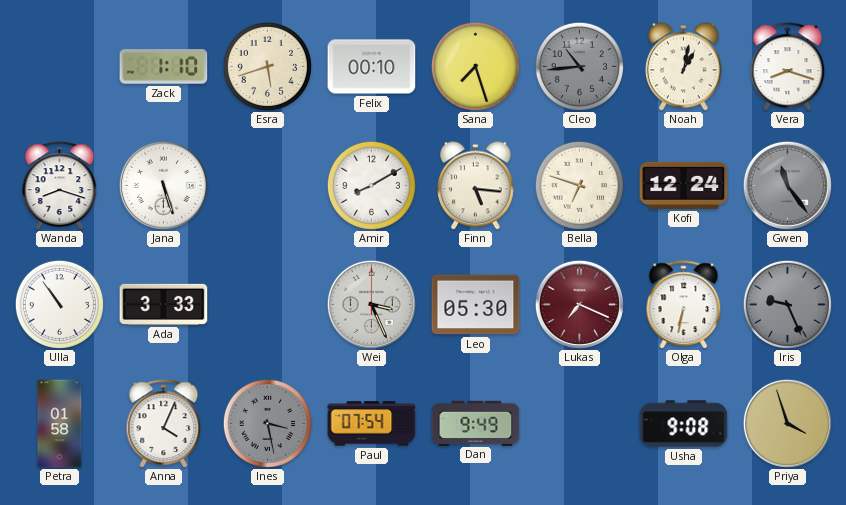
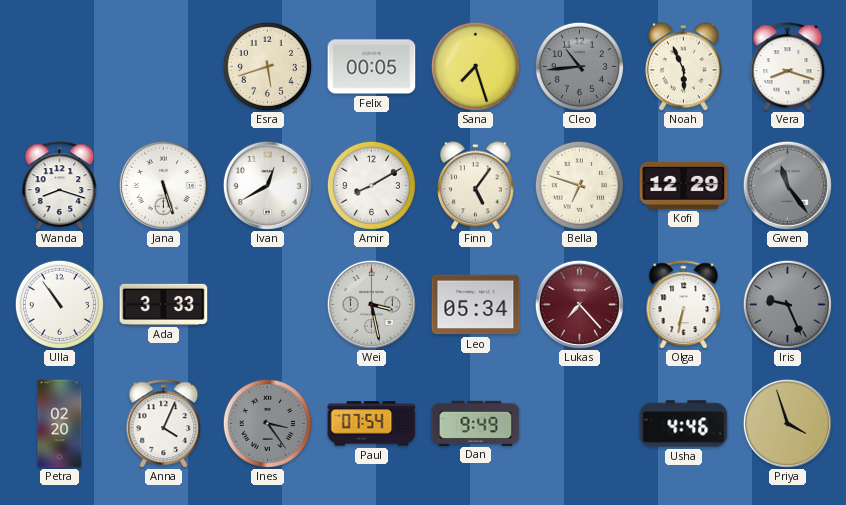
Zack: 1:10 -> none (164, 67)
Felix: 00:10 -> 00:05 (372, 67)
Noah: 1:02 -> 5:56 (683, 67)
Ivan: none -> 12:40 (267, 185)
Finn: 5:16 -> 5:06 (475, 186)
Kofi: 12:24 -> 12:29 (684, 185)
Wei: 3:26 -> 3:28 (371, 304)
Leo: 05:30 -> 05:34 (476, 305)
Lukas: 7:19 -> 7:23 (579, 304)
Petra: 01:58 -> 02:20 (60, 424)
Ines: 3:28 -> 3:24 (267, 423)
Usha: 9:08 -> 4:46 (684, 424)
